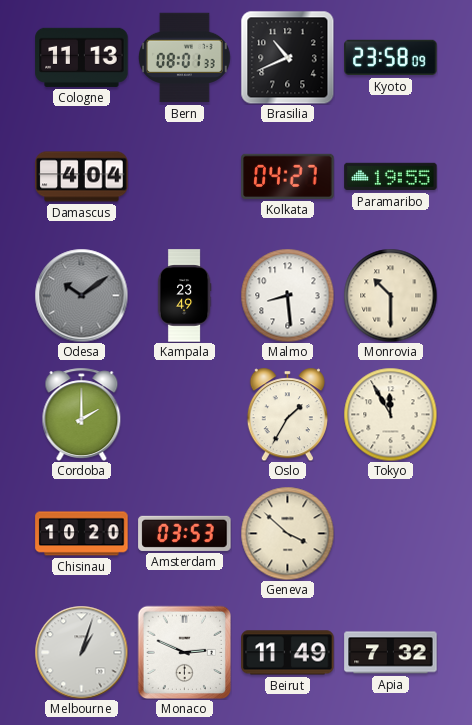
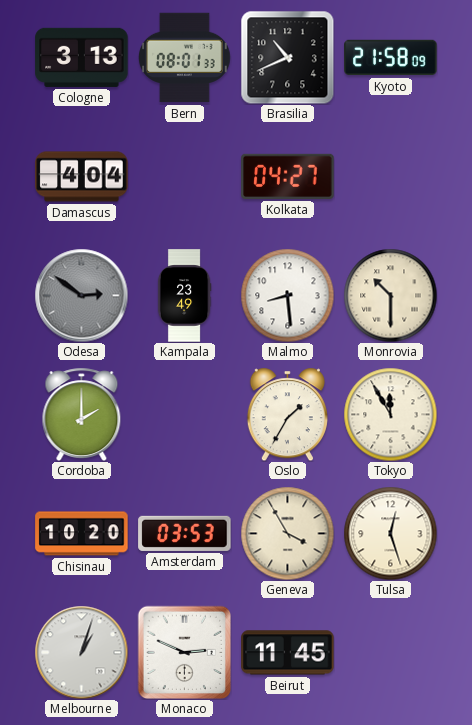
Cologne: 11:13 -> 3:13 (82, 57)
Kyoto: 23:58 -> 21:58 (391, 58)
Paramaribo: 19:55 -> none (391, 177)
Odesa: 10:09 -> 2:51 (81, 295)
Geneva: 3:52 -> 3:55 (287, 533)
Tulsa: none -> 12:27 (390, 533)
Beirut: 11:49 -> 11:45 (288, 653)
Apia: 7:32 -> none (391, 653)
